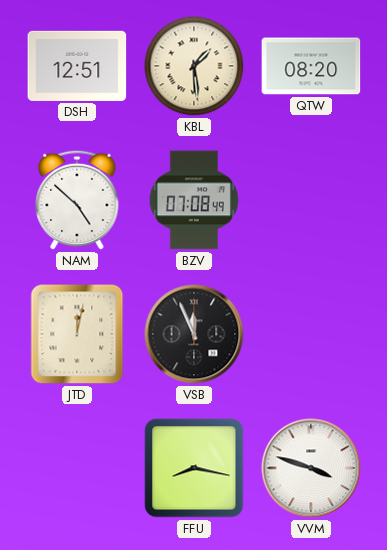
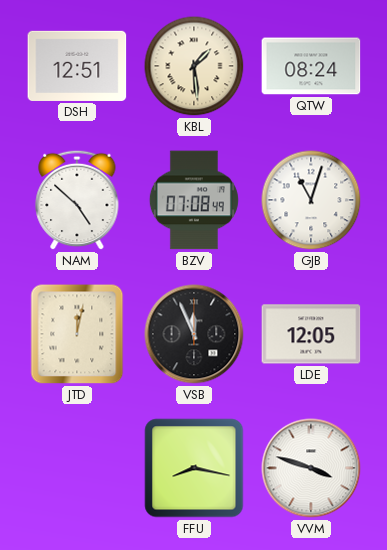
QTW: 08:20 -> 08:24 (311, 66)
GJB: none -> 11:03 (311, 200)
LDE: none -> 12:05 (311, 334)
